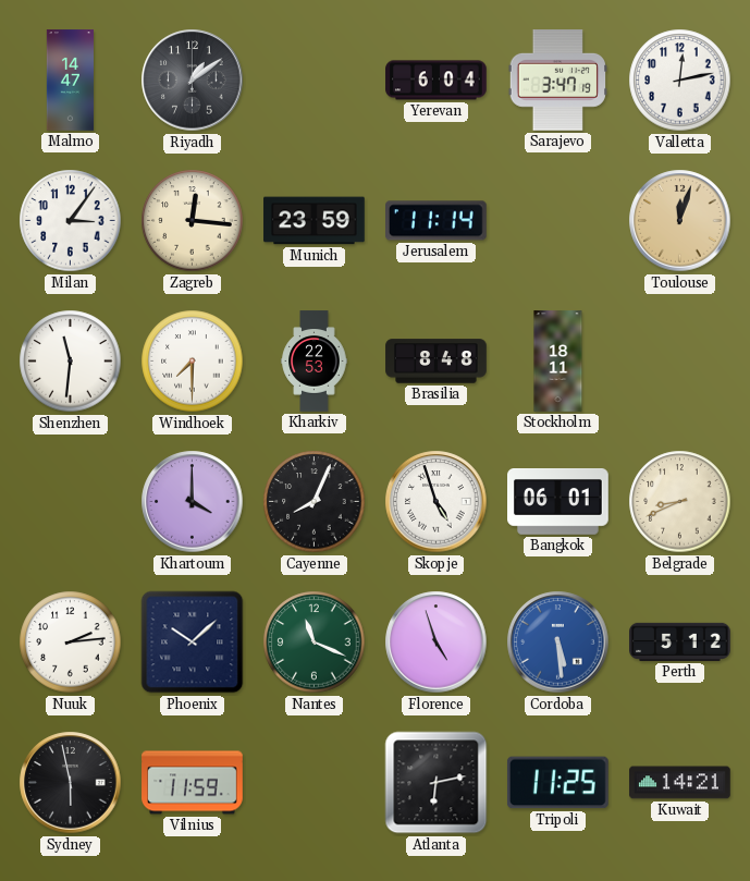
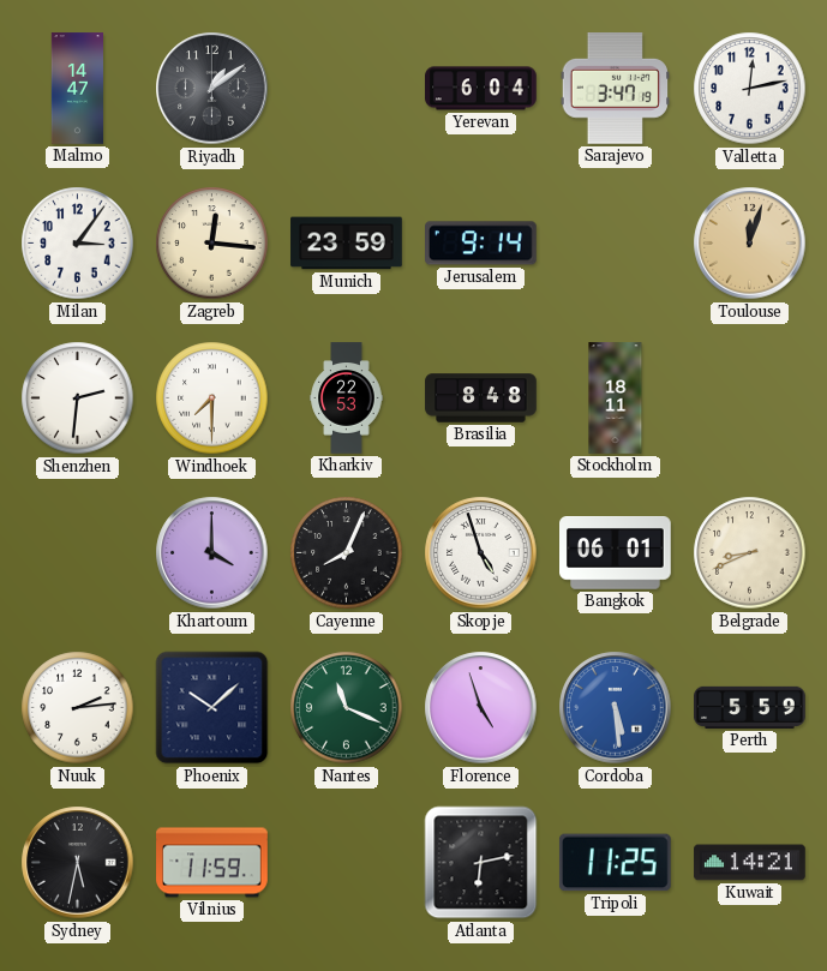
Jerusalem: 11:14 -> 9:14 (481, 244)
Shenzhen: 11:31 -> 2:31 (78, 398)
Perth: 5:12 -> 5:59 (750, 707)
Sydney: 5:58 -> 5:32 (78, 863)
